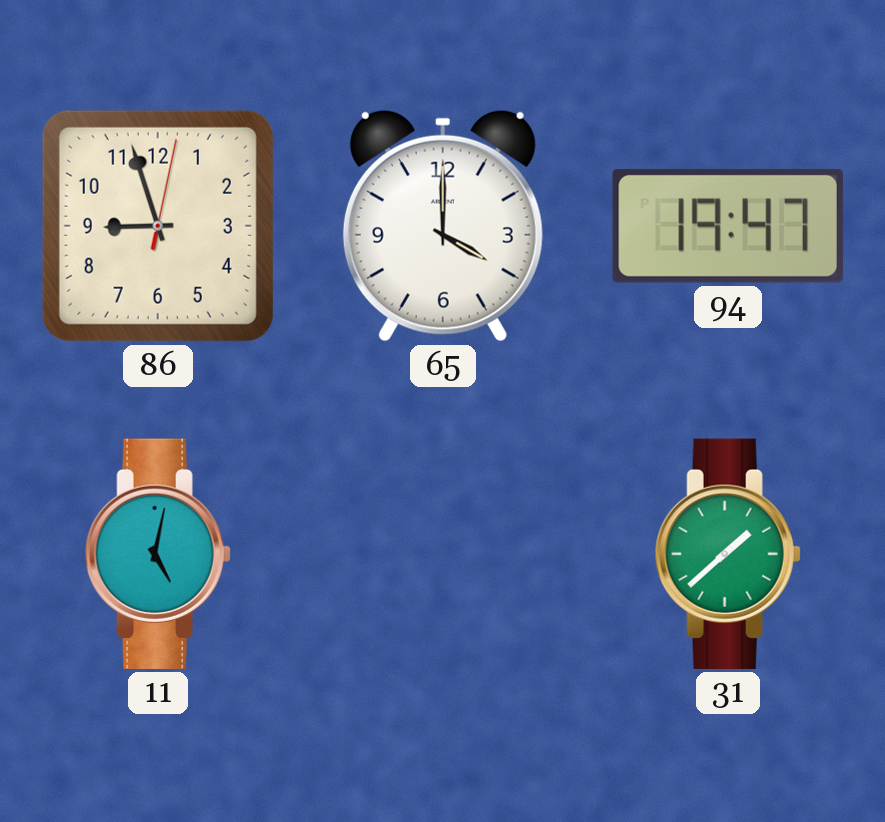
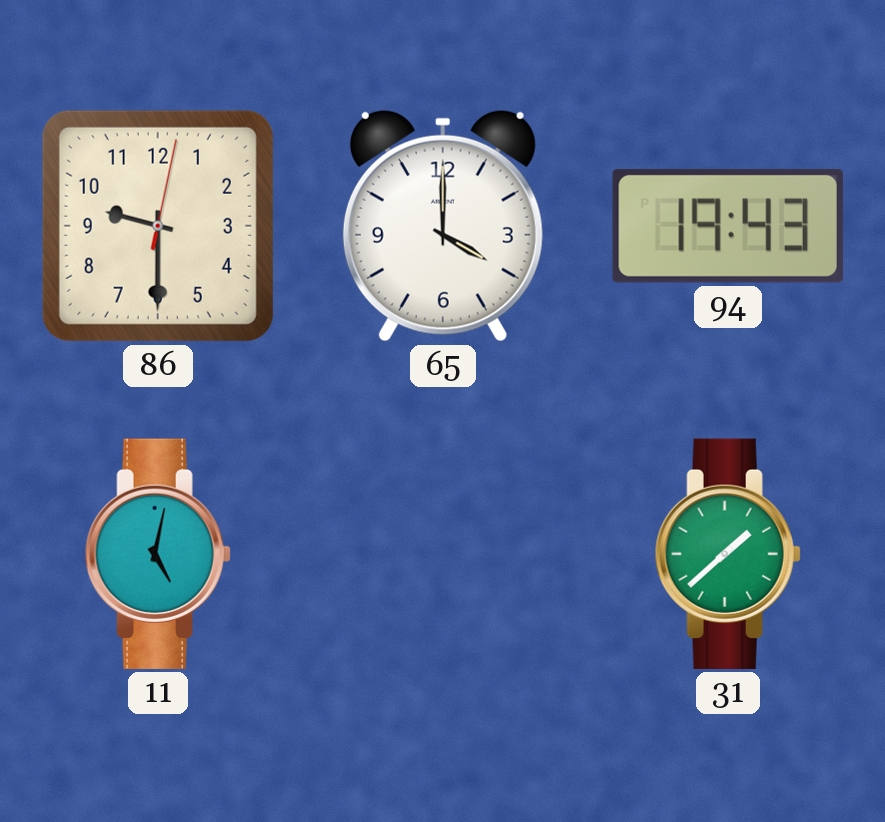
86: 8:57 -> 9:30 (158, 226)
94: 19:47 -> 19:43 (728, 226)
